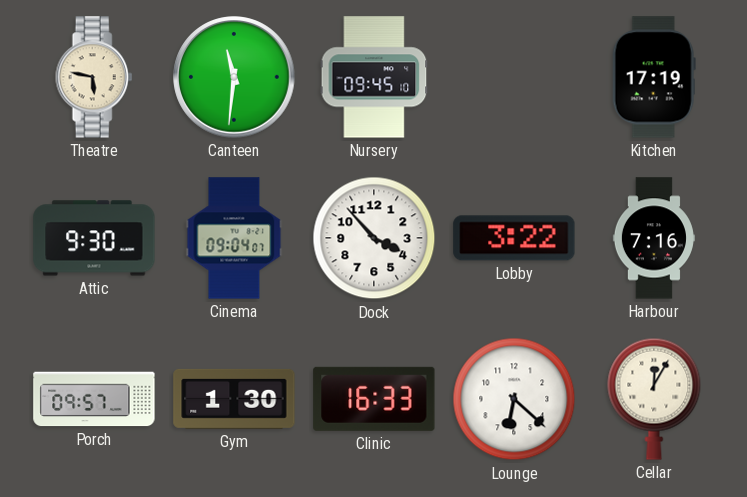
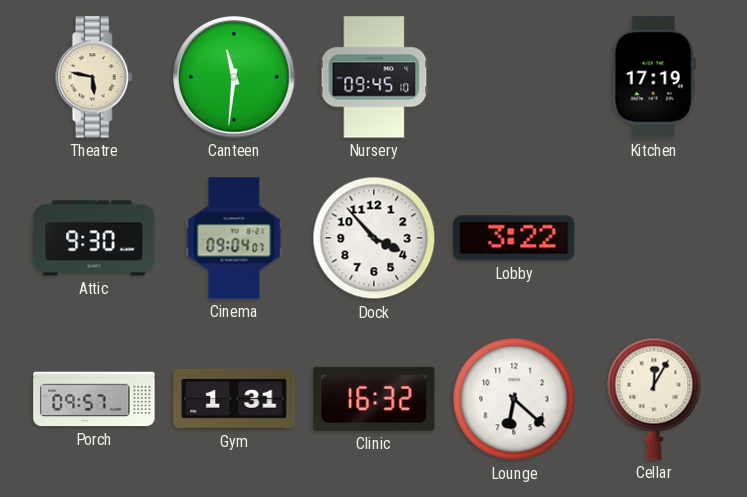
Harbour: 7:16 -> none (654, 238)
Gym: 1:30 -> 1:31 (234, 399)
Clinic: 16:33 -> 16:32 (374, 399)
